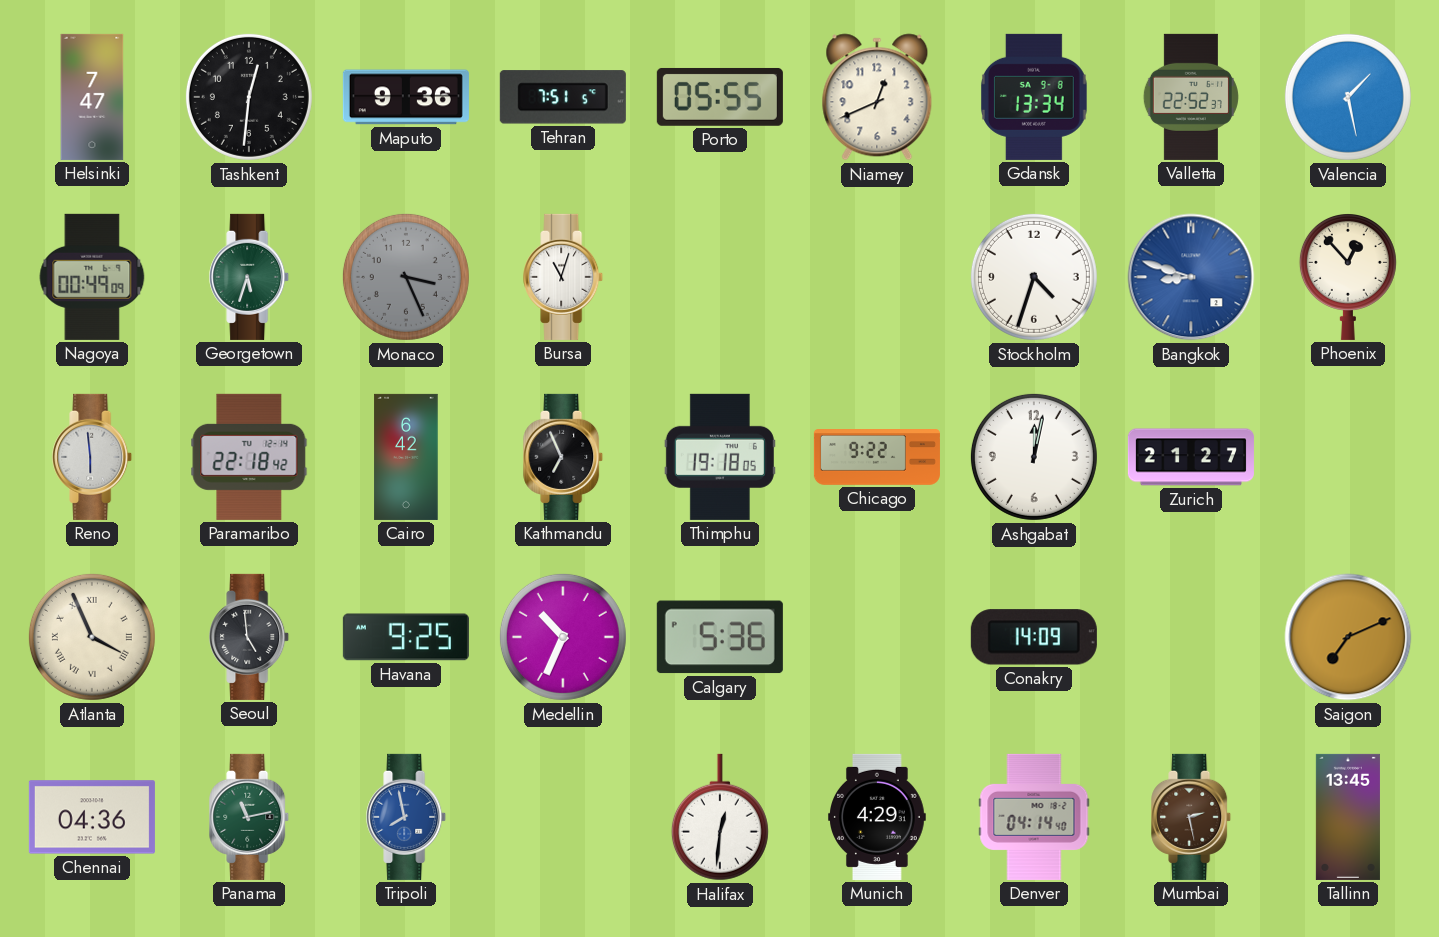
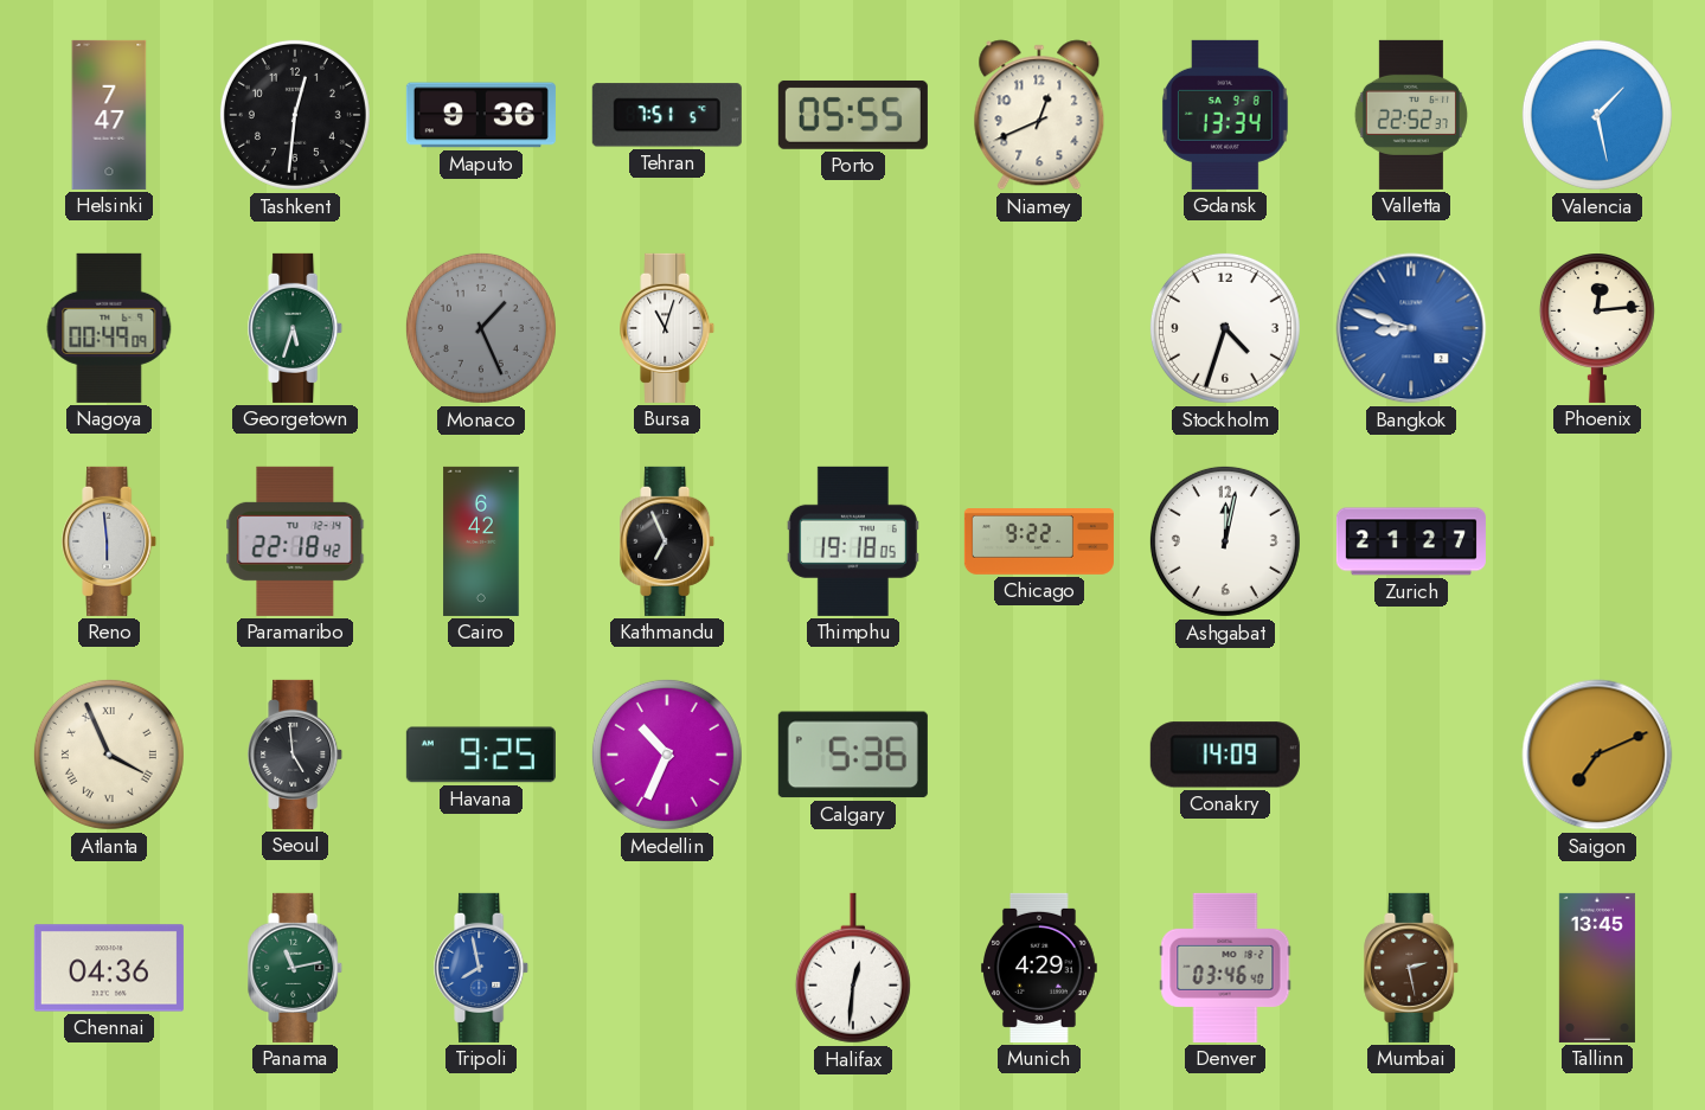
Monaco: 3:26 -> 1:26 (481, 328)
Phoenix: 12:53 -> 12:14 (1597, 328)
Denver: 04:14 -> 03:46 (1225, 968)
